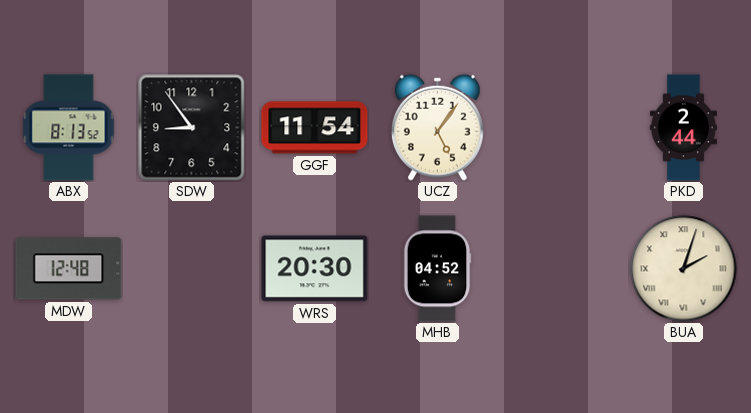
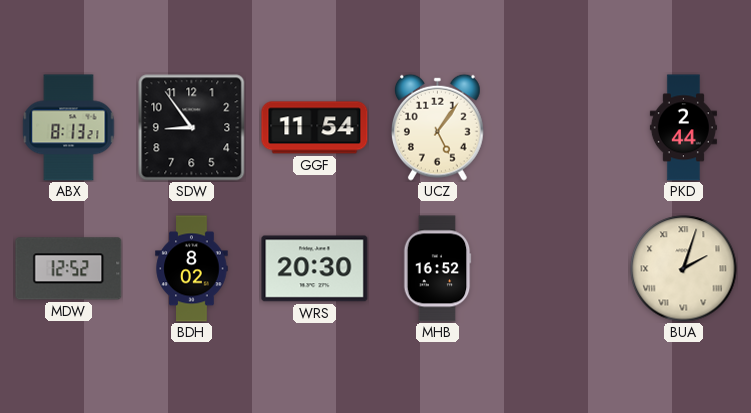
ABX: 8:13:52 -> 8:13:21 (69, 128)
MDW: 12:48 -> 12:52 (69, 269)
BDH: none -> 8:02 (192, 269)
MHB: 04:52 -> 16:52 (437, 269)
